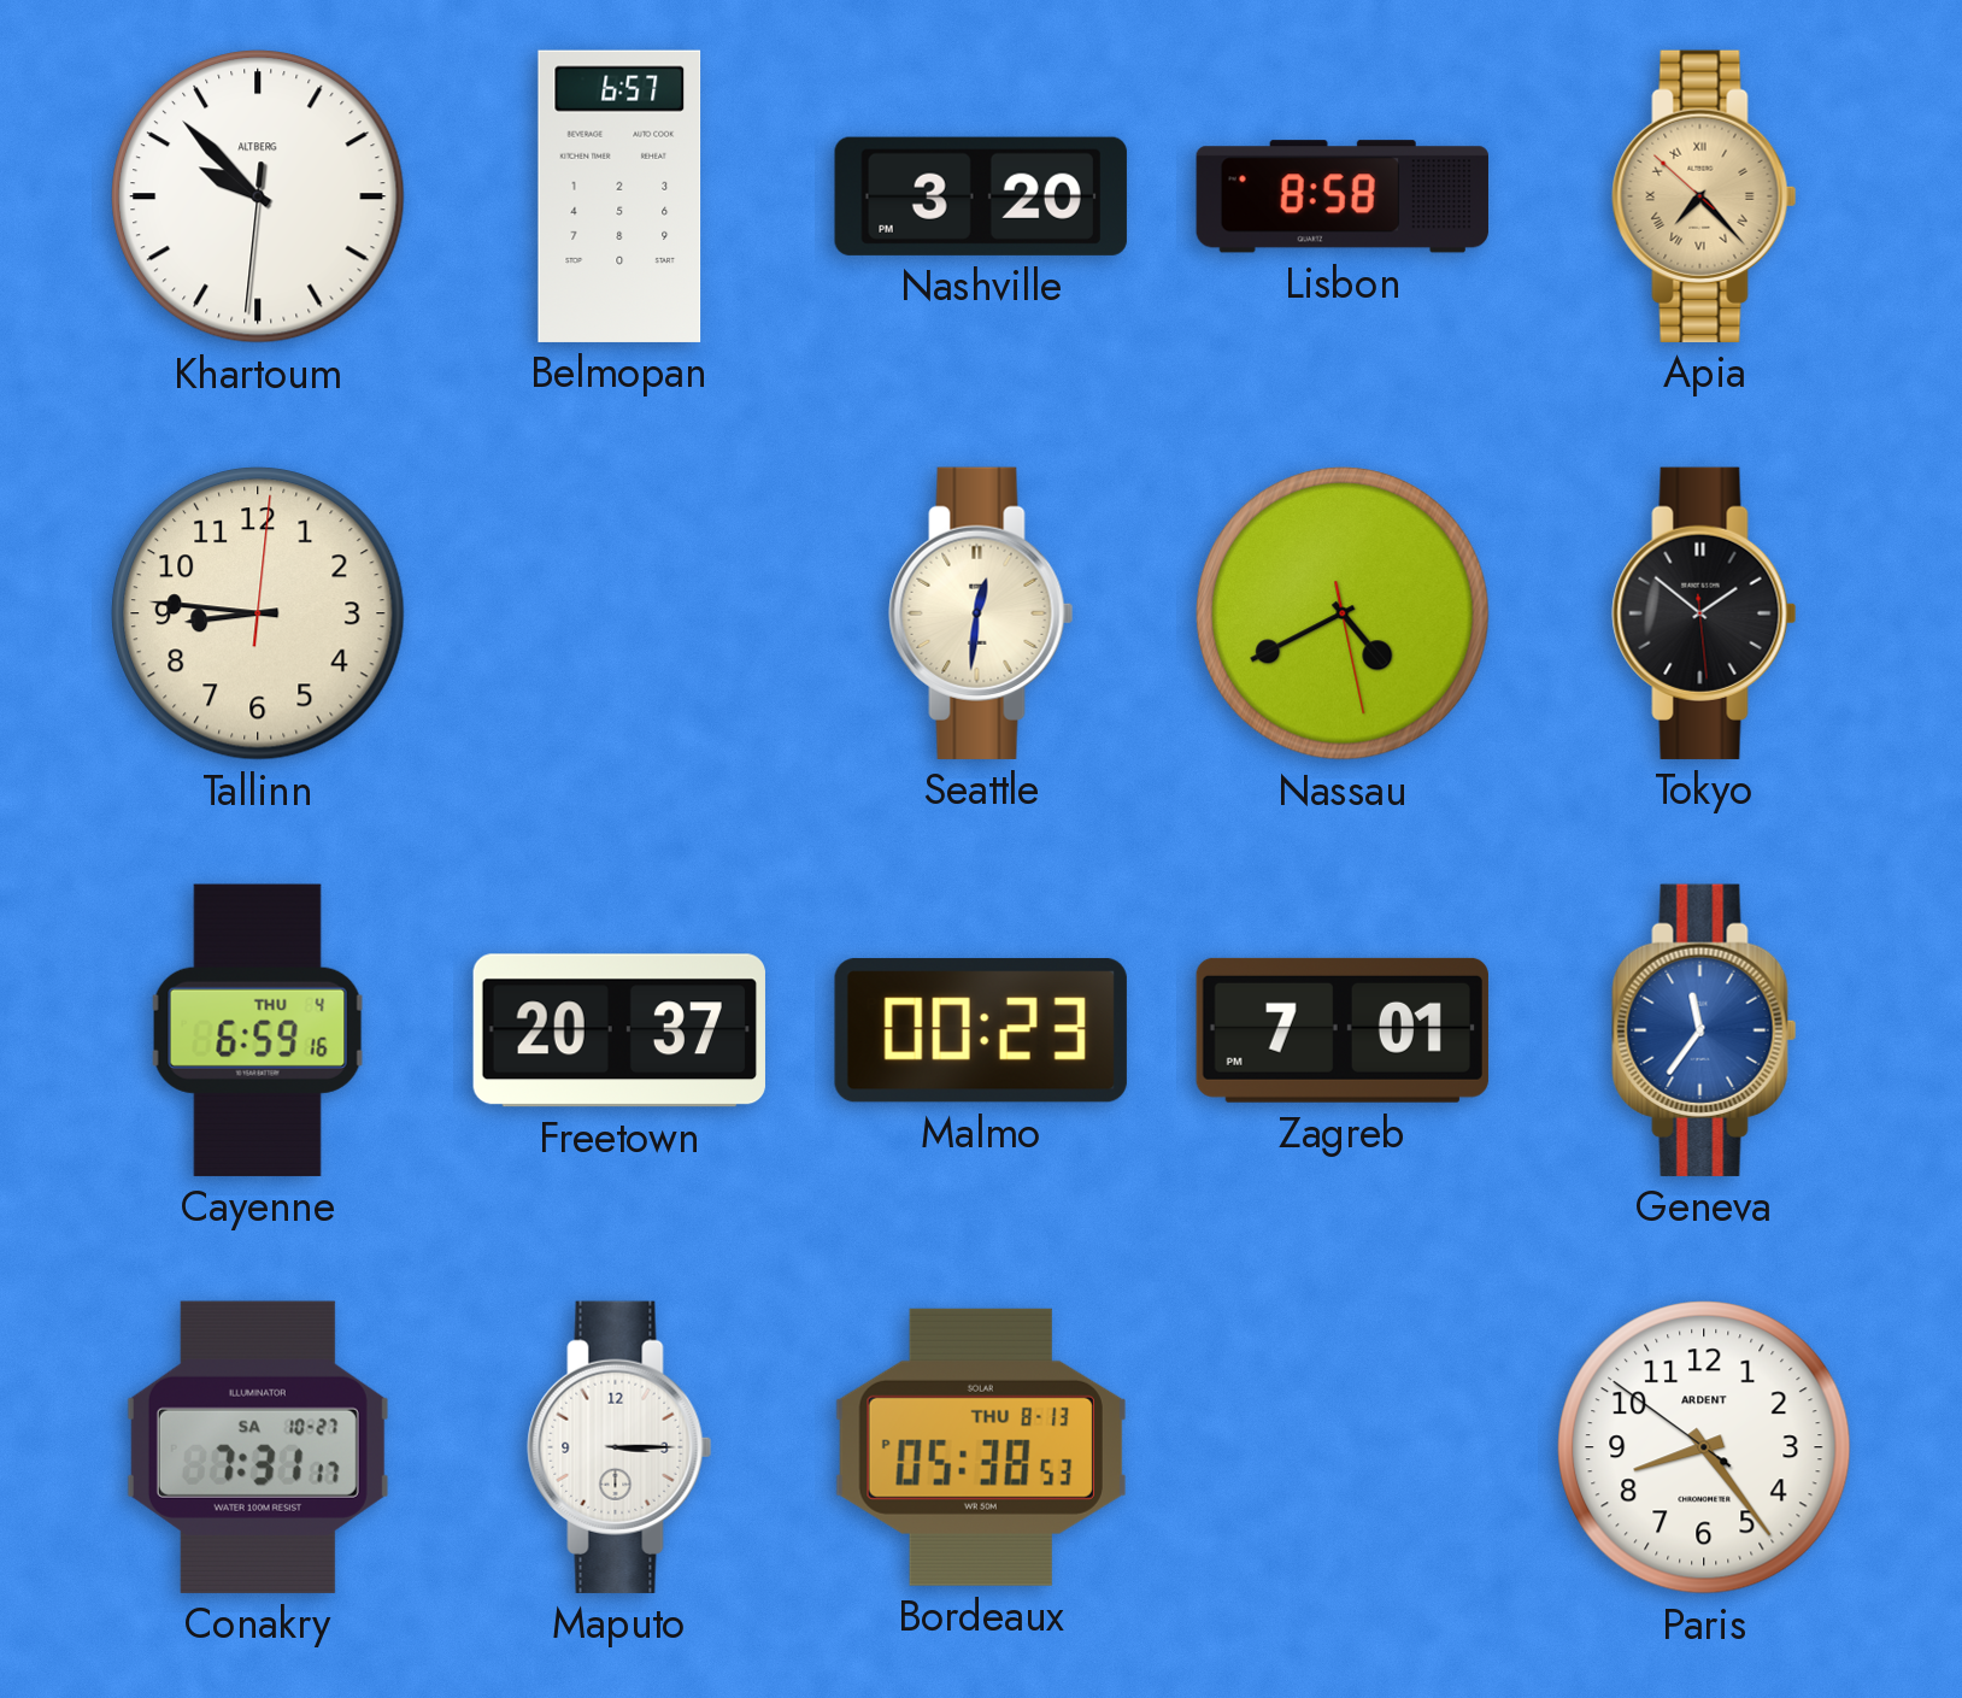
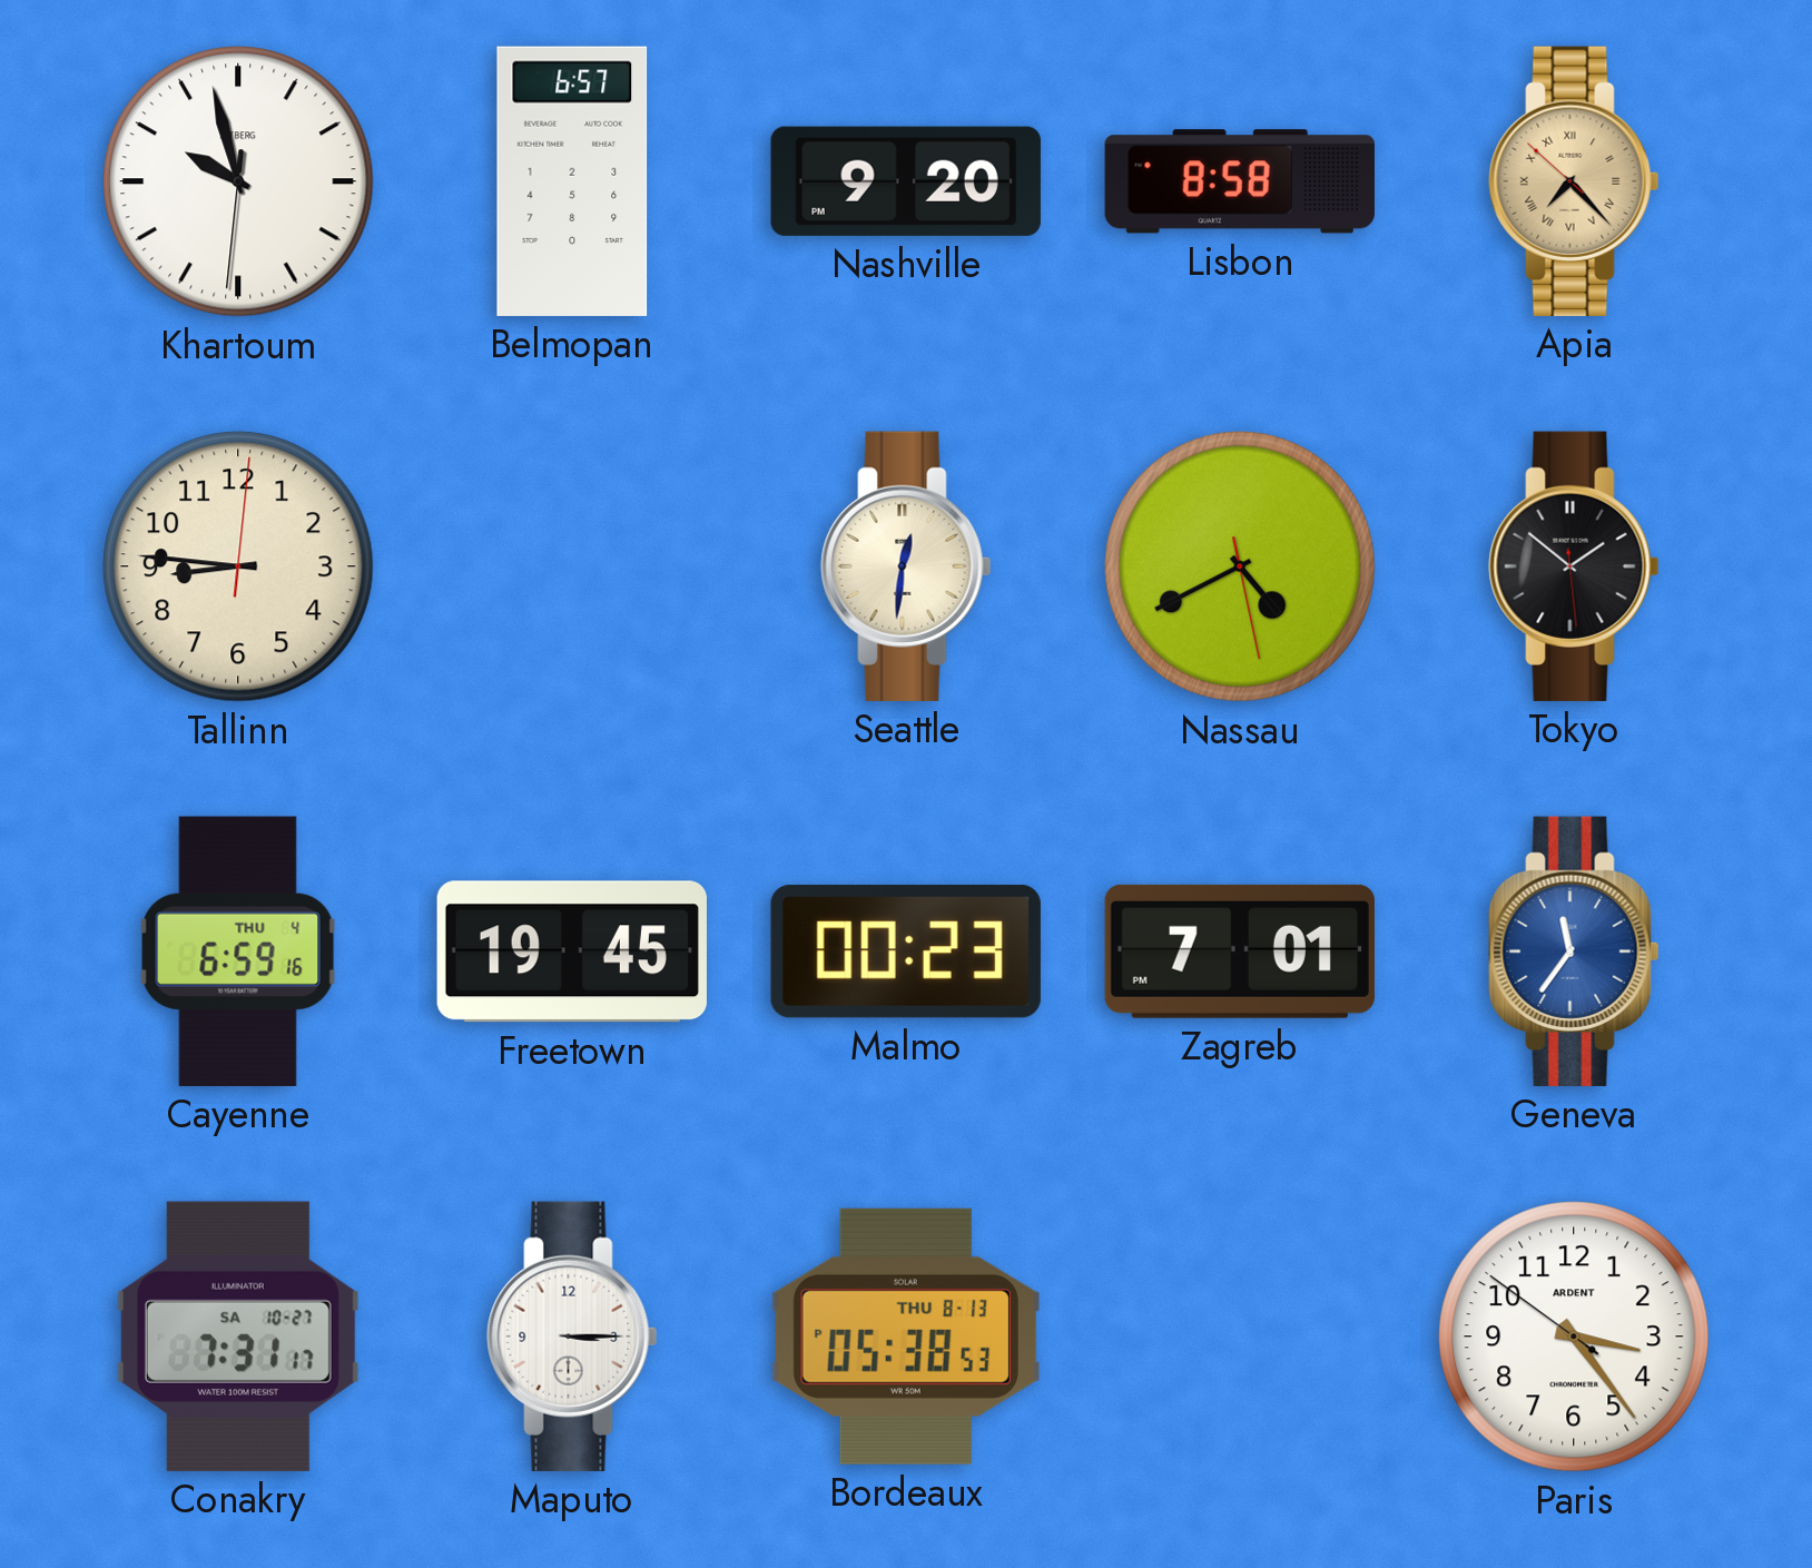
Khartoum: 9:52 -> 9:57 (238, 181)
Nashville: 3:20 -> 9:20 (906, 181)
Freetown: 20:37 -> 19:45 (572, 951)
Paris: 8:23 -> 3:23 (1574, 1337)
